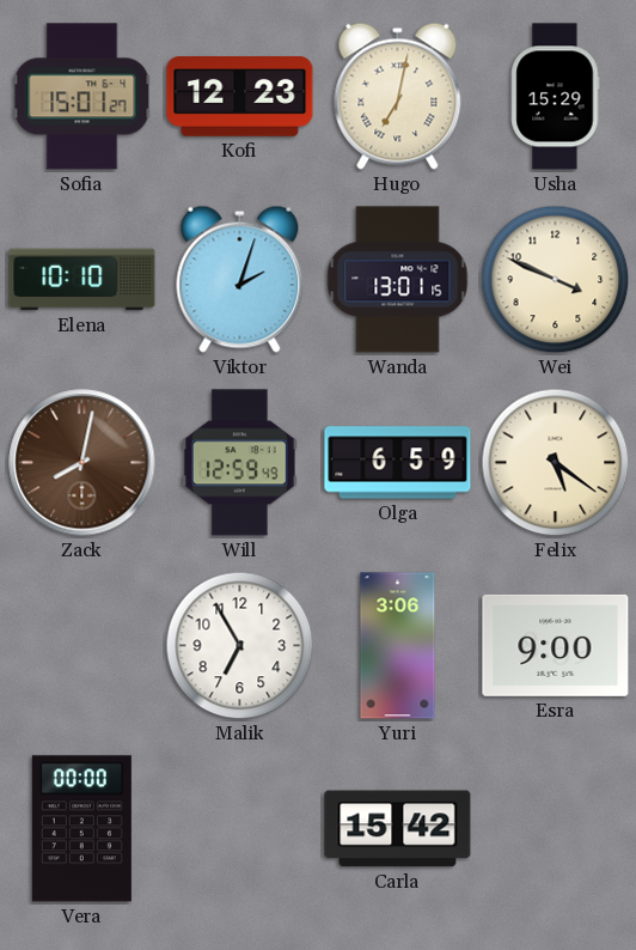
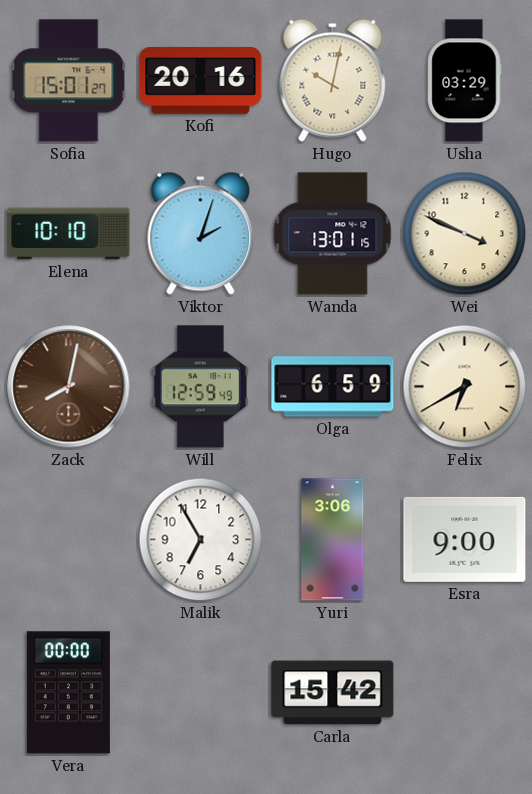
Kofi: 12:23 -> 20:16 (201, 81)
Hugo: 7:02 -> 10:02 (333, 80)
Usha: 15:29 -> 03:29 (465, 81)
Felix: 5:21 -> 6:40 (465, 387)
